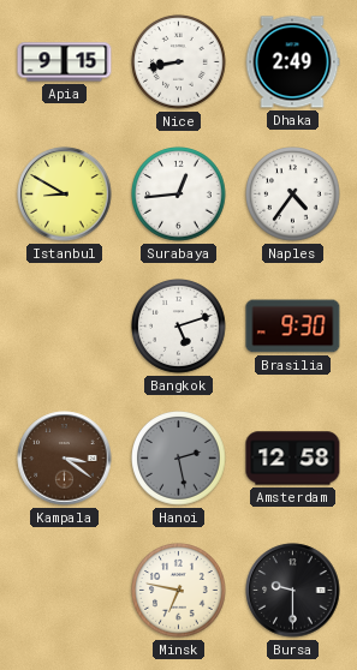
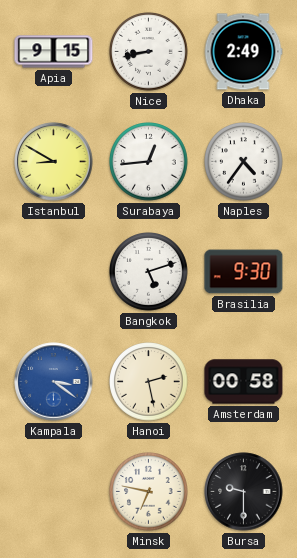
Kampala dial: brown -> blue (54, 382)
Hanoi dial: grey -> cream (149, 382)
Amsterdam: 12:58 -> 00:58 (244, 382)
